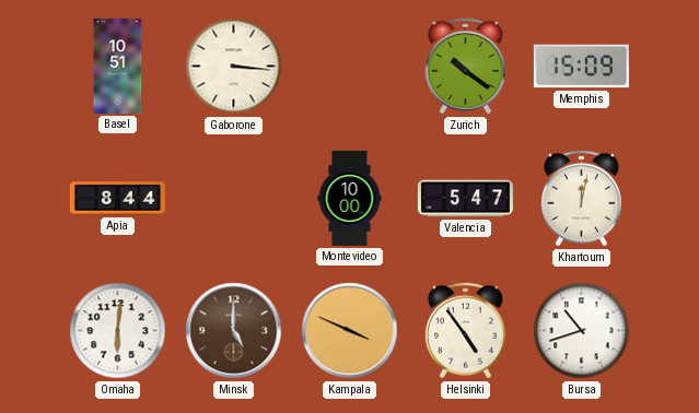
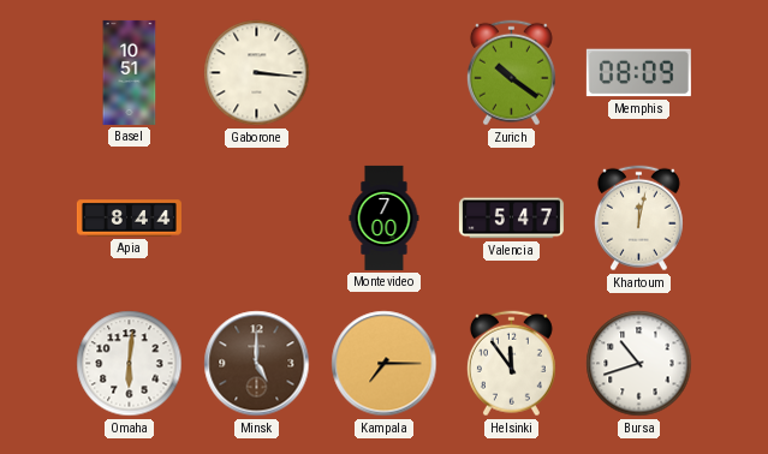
Memphis: 15:09 -> 08:09 (638, 73)
Montevideo: 10:00 -> 7:00 (385, 217)
Kampala: 3:49 -> 7:15 (385, 364)
Helsinki: 4:54 -> 11:54 (511, 364)
